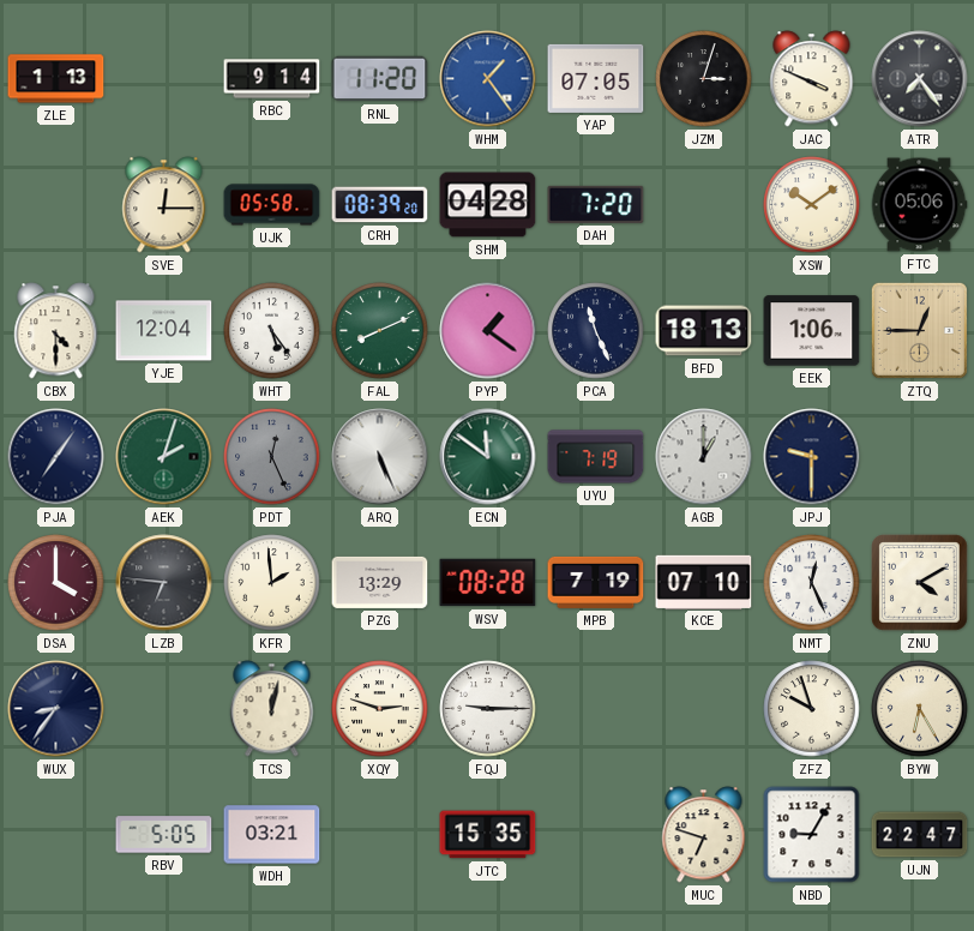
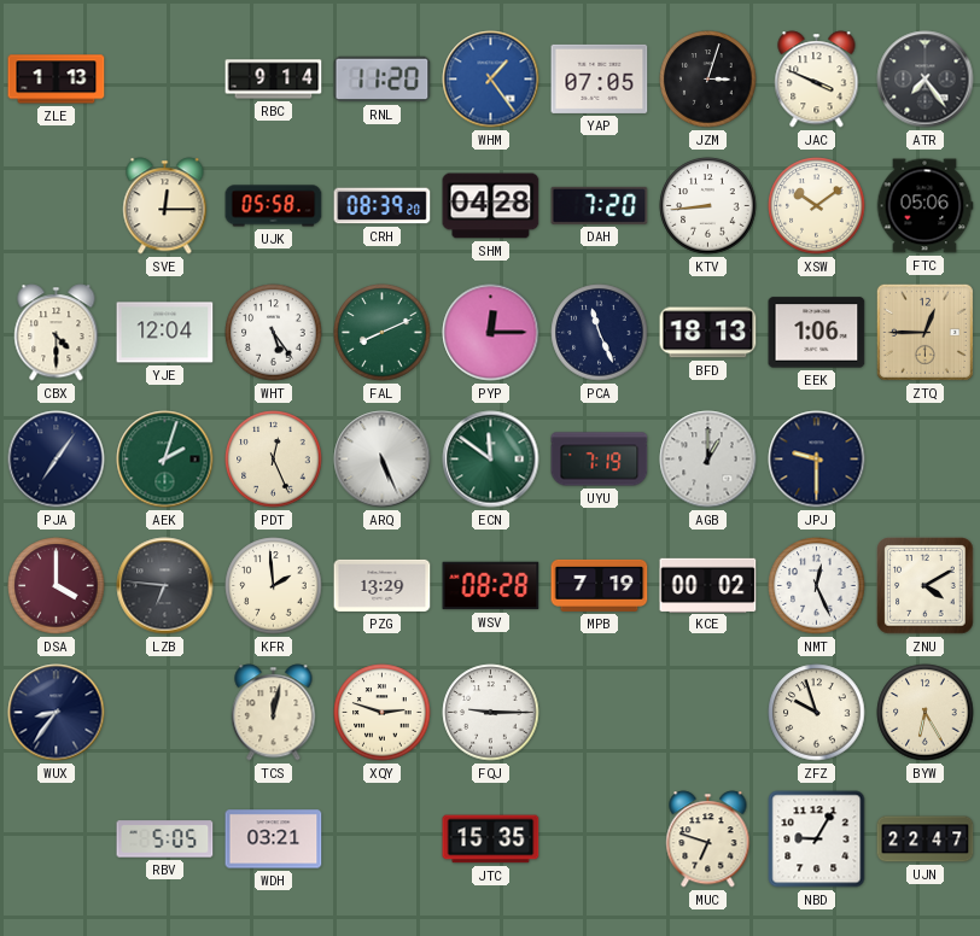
KTV: none -> 8:44 (708, 206)
PYP: 1:21 -> 12:15 (491, 333)
PDT dial: grey -> cream (274, 460)
KCE: 07:10 -> 00:02 (708, 585)
